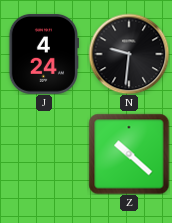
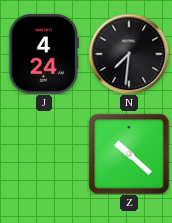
N: 9:31 -> 7:31 (129, 54)
